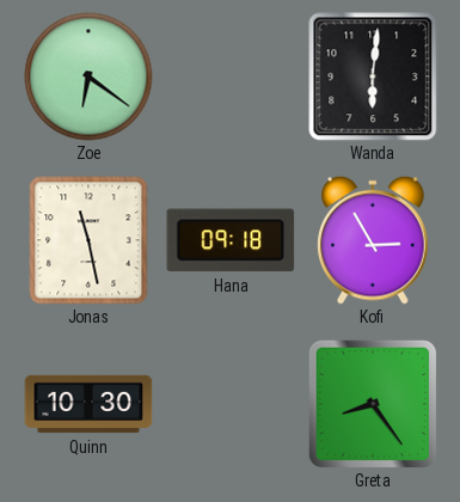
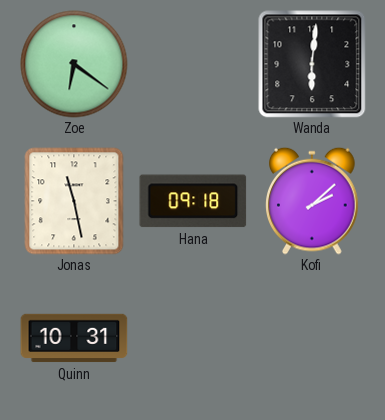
Kofi: 2:55 -> 2:08 (312, 201)
Quinn: 10:30 -> 10:31 (74, 338)
Greta: 8:24 -> none (373, 404)
